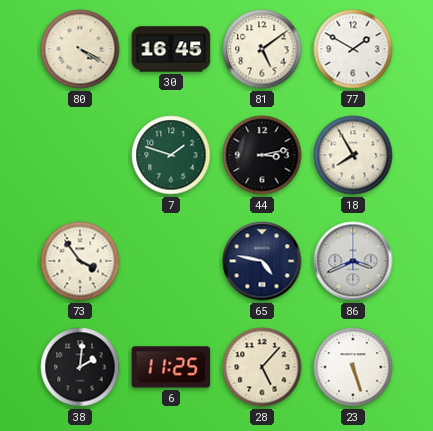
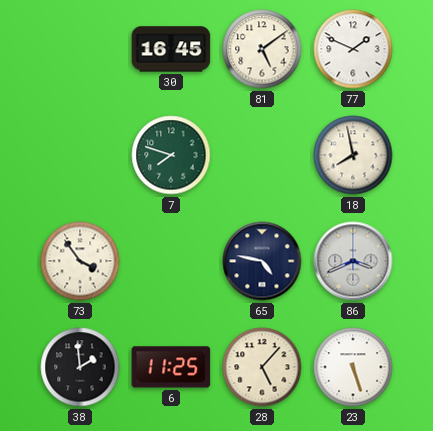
80: 4:20 -> none (80, 49)
77: 1:50 -> 1:49 (353, 49)
7: 1:48 -> 7:48 (171, 155)
44: 3:13 -> none (262, 155)
18: 7:55 -> 7:58 (353, 155)
38: 2:01 -> 1:59 (80, 367)
